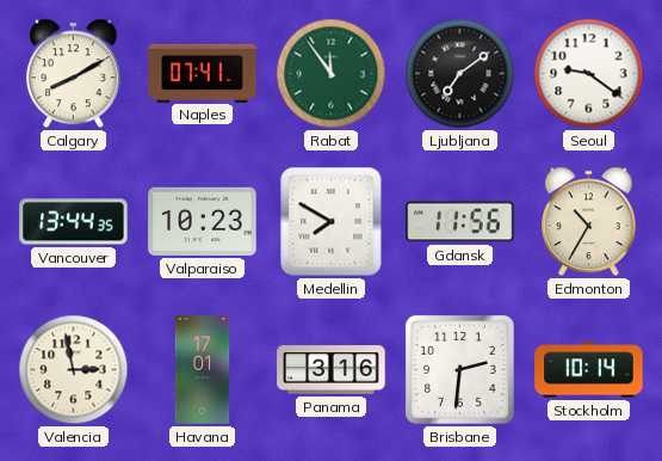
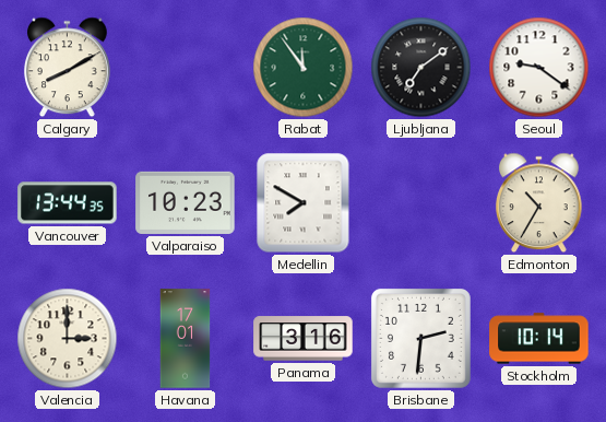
Naples: 07:41 -> none (203, 73)
Gdansk: 11:56 -> none (460, 222)
Valencia: 2:58 -> 3:00 (68, 339)
